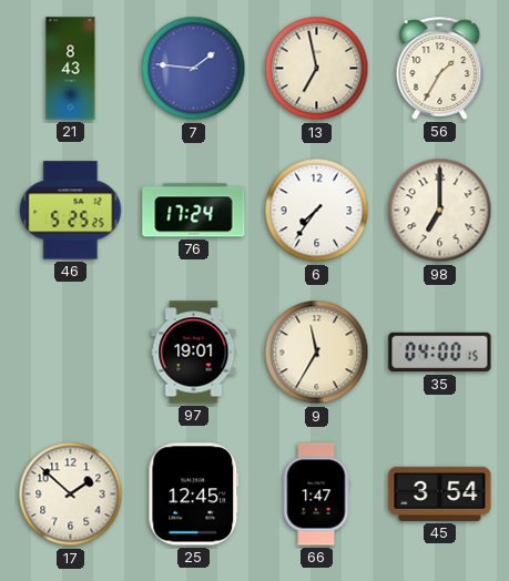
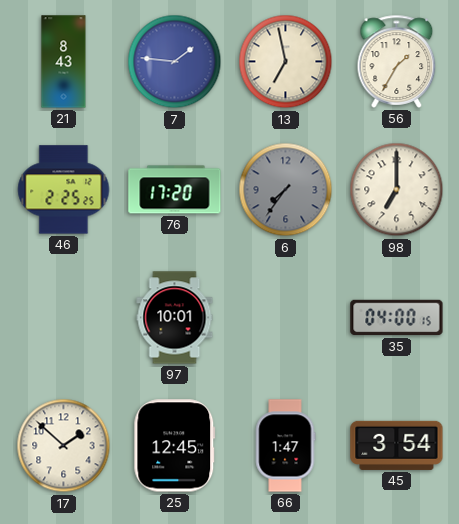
46: 5:25 -> 2:25 (64, 190)
76: 17:24 -> 17:20 (175, 190)
6 dial: white -> grey (286, 190)
97: 19:01 -> 10:01 (175, 318)
9: 11:35 -> none (317, 353)
